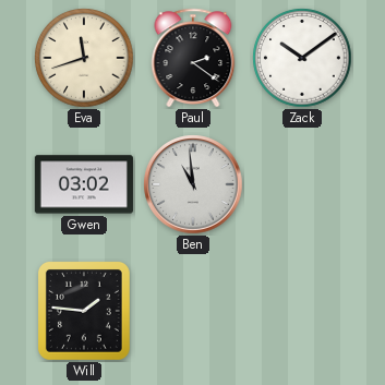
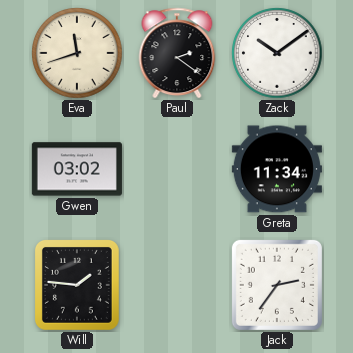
Ben: 10:59 -> none (193, 184)
Greta: none -> 11:34 (277, 169)
Jack: none -> 2:36 (277, 285)
